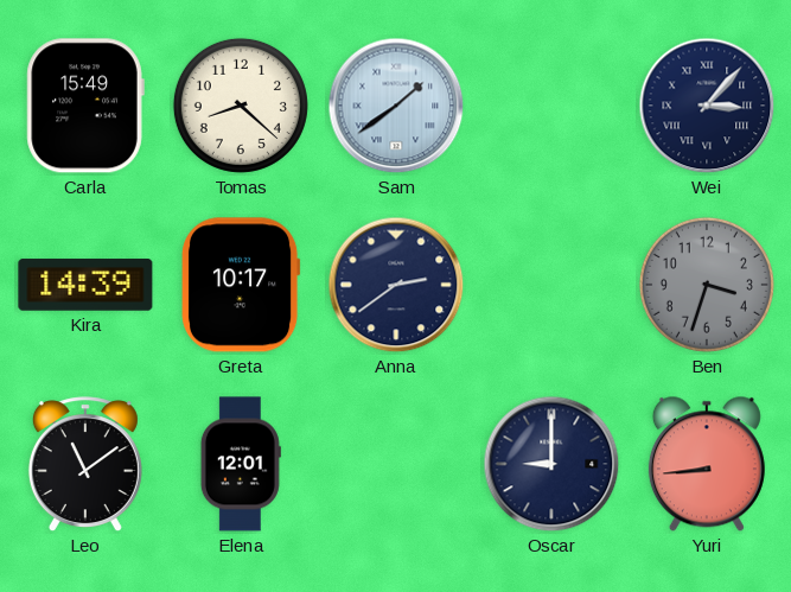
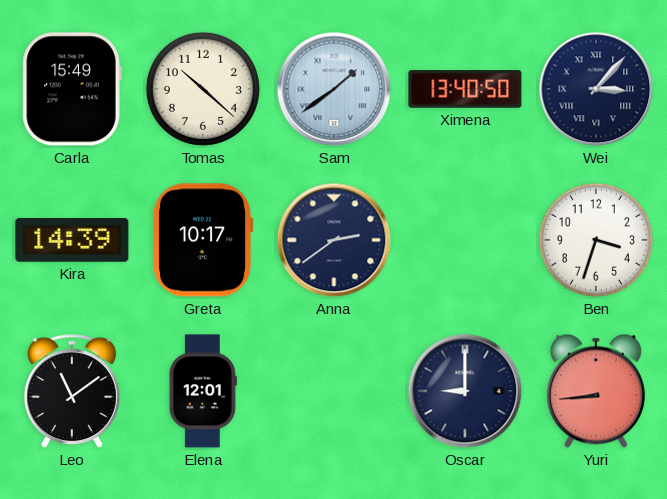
Tomas: 8:22 -> 10:22 (203, 89)
Ximena: none -> 13:40 (465, 89)
Ben dial: grey -> white (596, 240)
